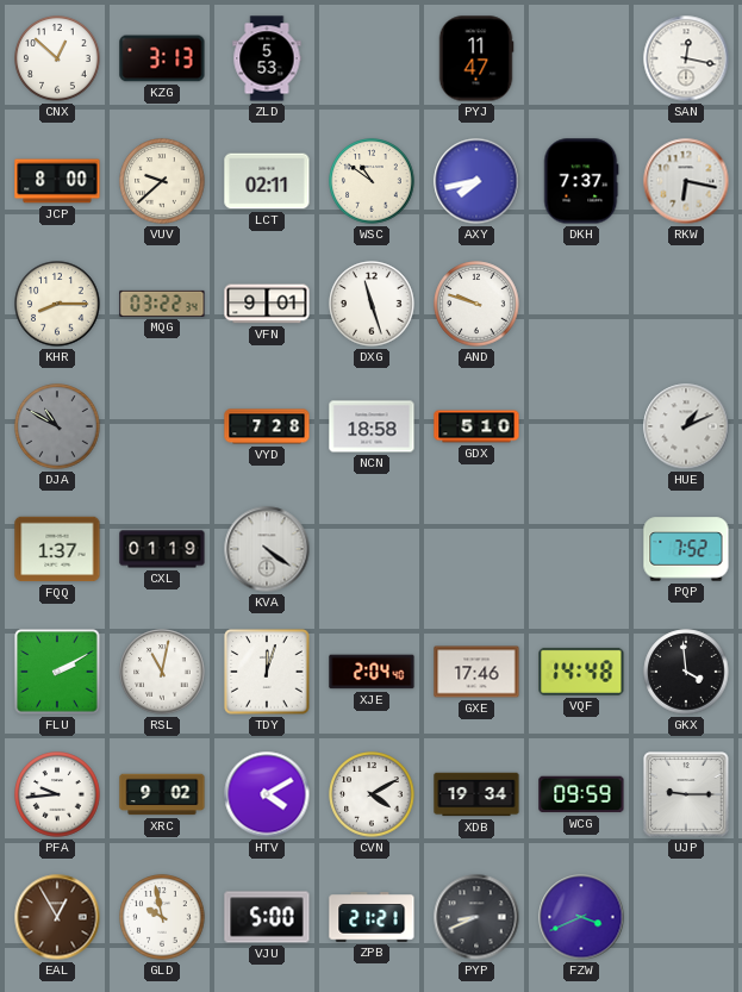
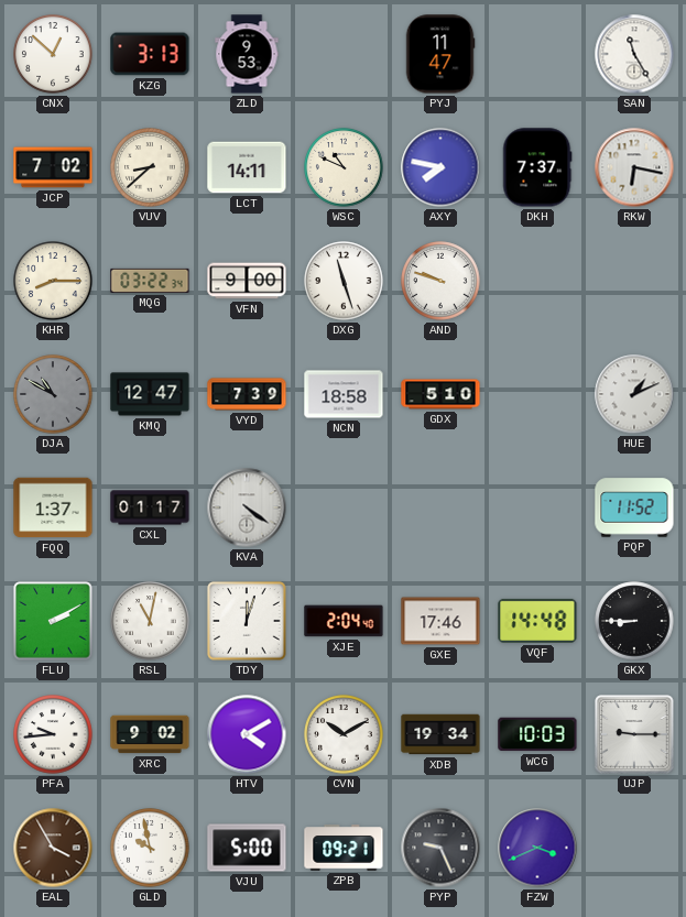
ZLD: 5:53 -> 9:53 (247, 54)
SAN: 12:17 -> 11:25 (634, 54)
JCP: 8:00 -> 7:02 (53, 167)
VUV: 9:38 -> 8:38 (150, 167)
LCT: 02:11 -> 14:11 (247, 167)
WSC: 10:51 -> 10:49 (344, 167)
AXY: 7:43 -> 7:47 (440, 167)
VFN: 9:01 -> 9:00 (247, 281)
KMQ: none -> 12:47 (150, 394)
VYD: 7:28 -> 7:39 (247, 394)
CXL: 01:19 -> 01:17 (150, 507)
PQP: 7:52 -> 11:52 (634, 507)
GKX: 3:59 -> 8:45 (634, 621)
CVN: 4:10 -> 10:10 (344, 734)
WCG: 09:59 -> 10:03 (537, 734)
EAL: 12:55 -> 3:55 (53, 848)
ZPB: 21:21 -> 09:21 (344, 848)
PYP: 8:41 -> 9:26 (440, 848)
